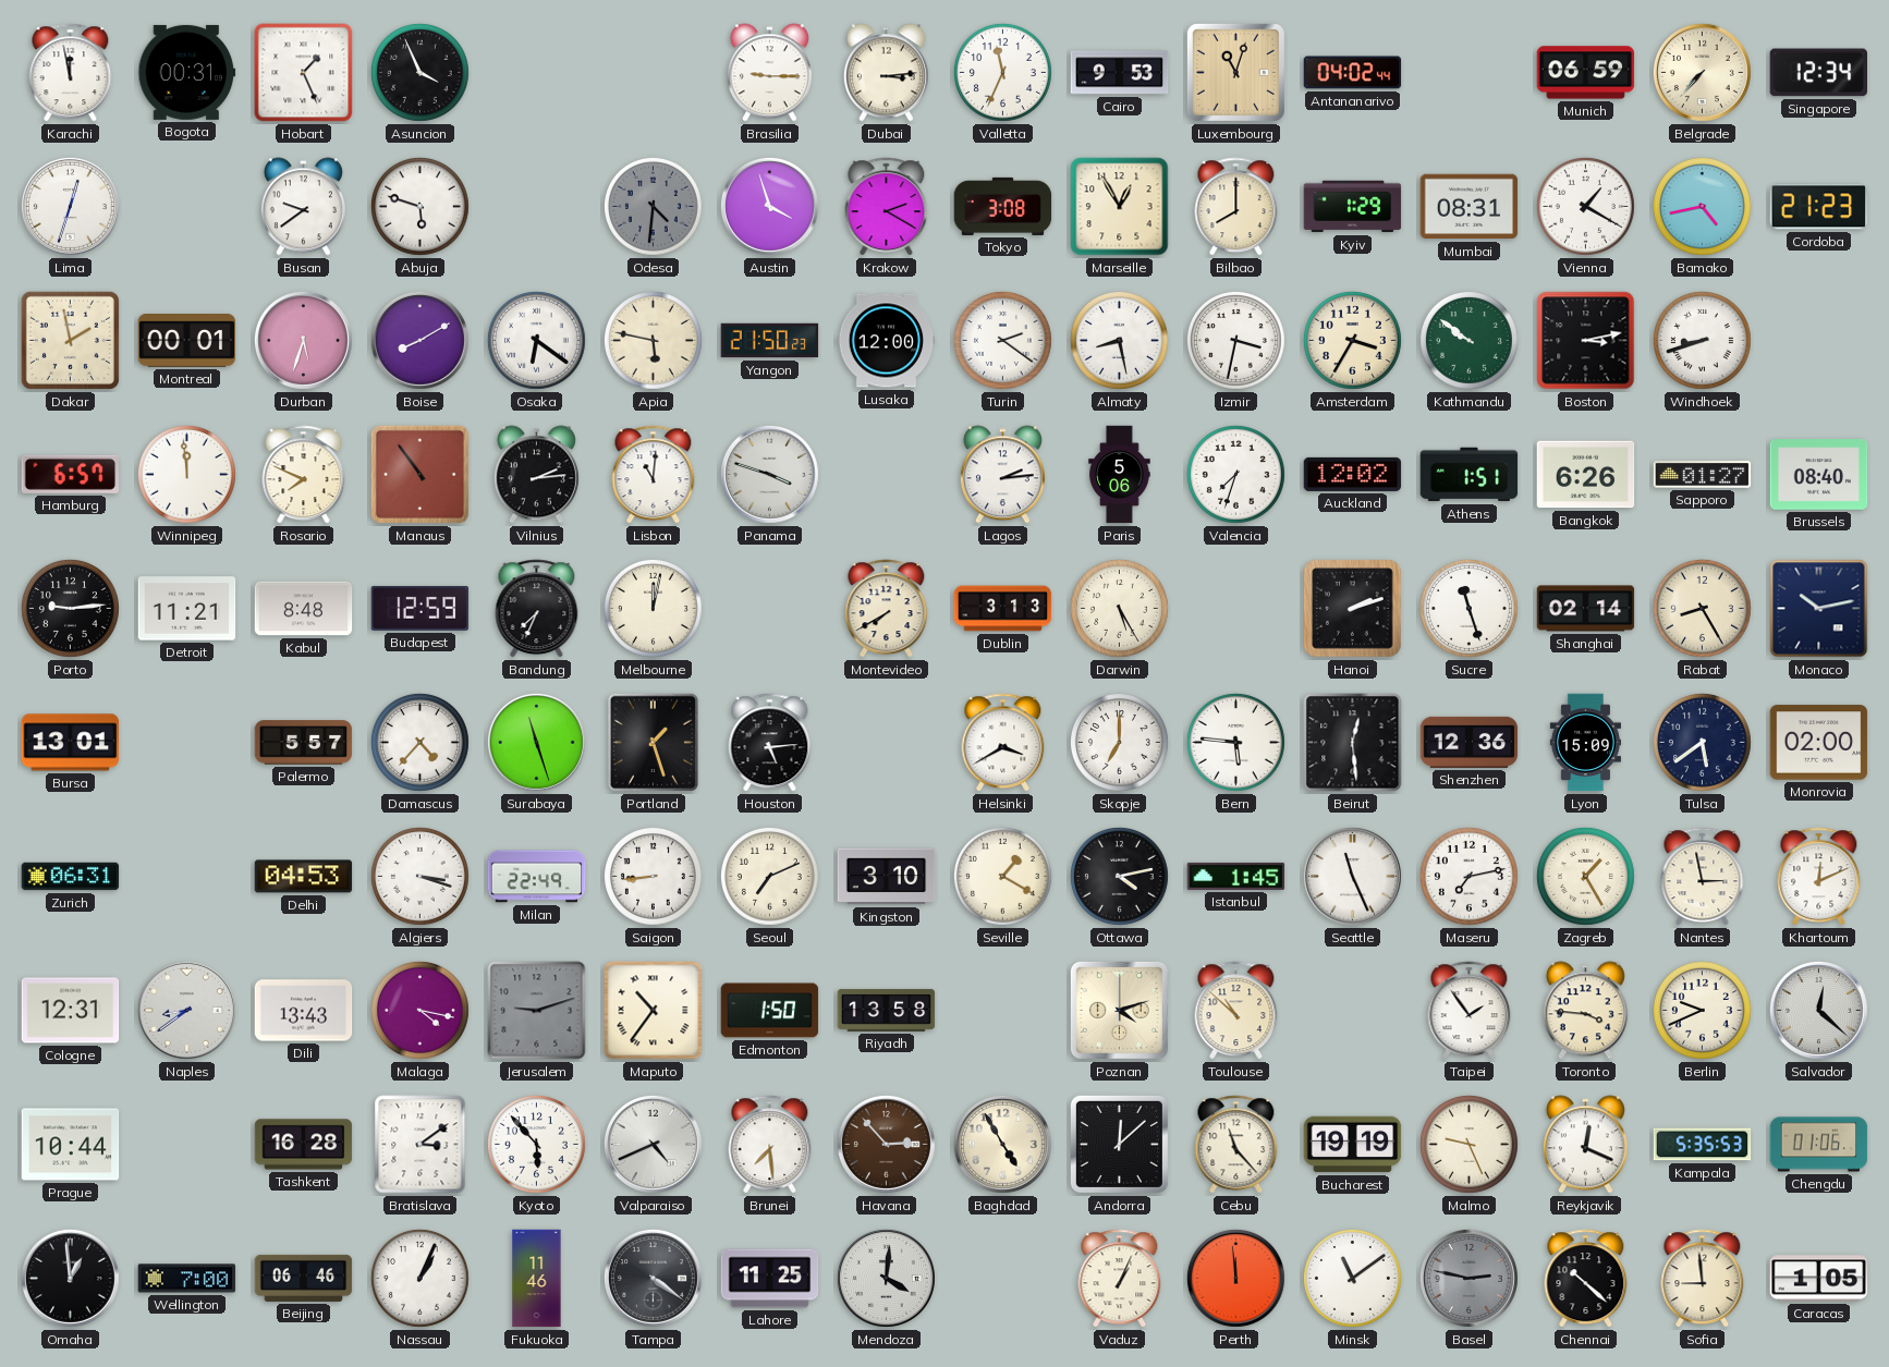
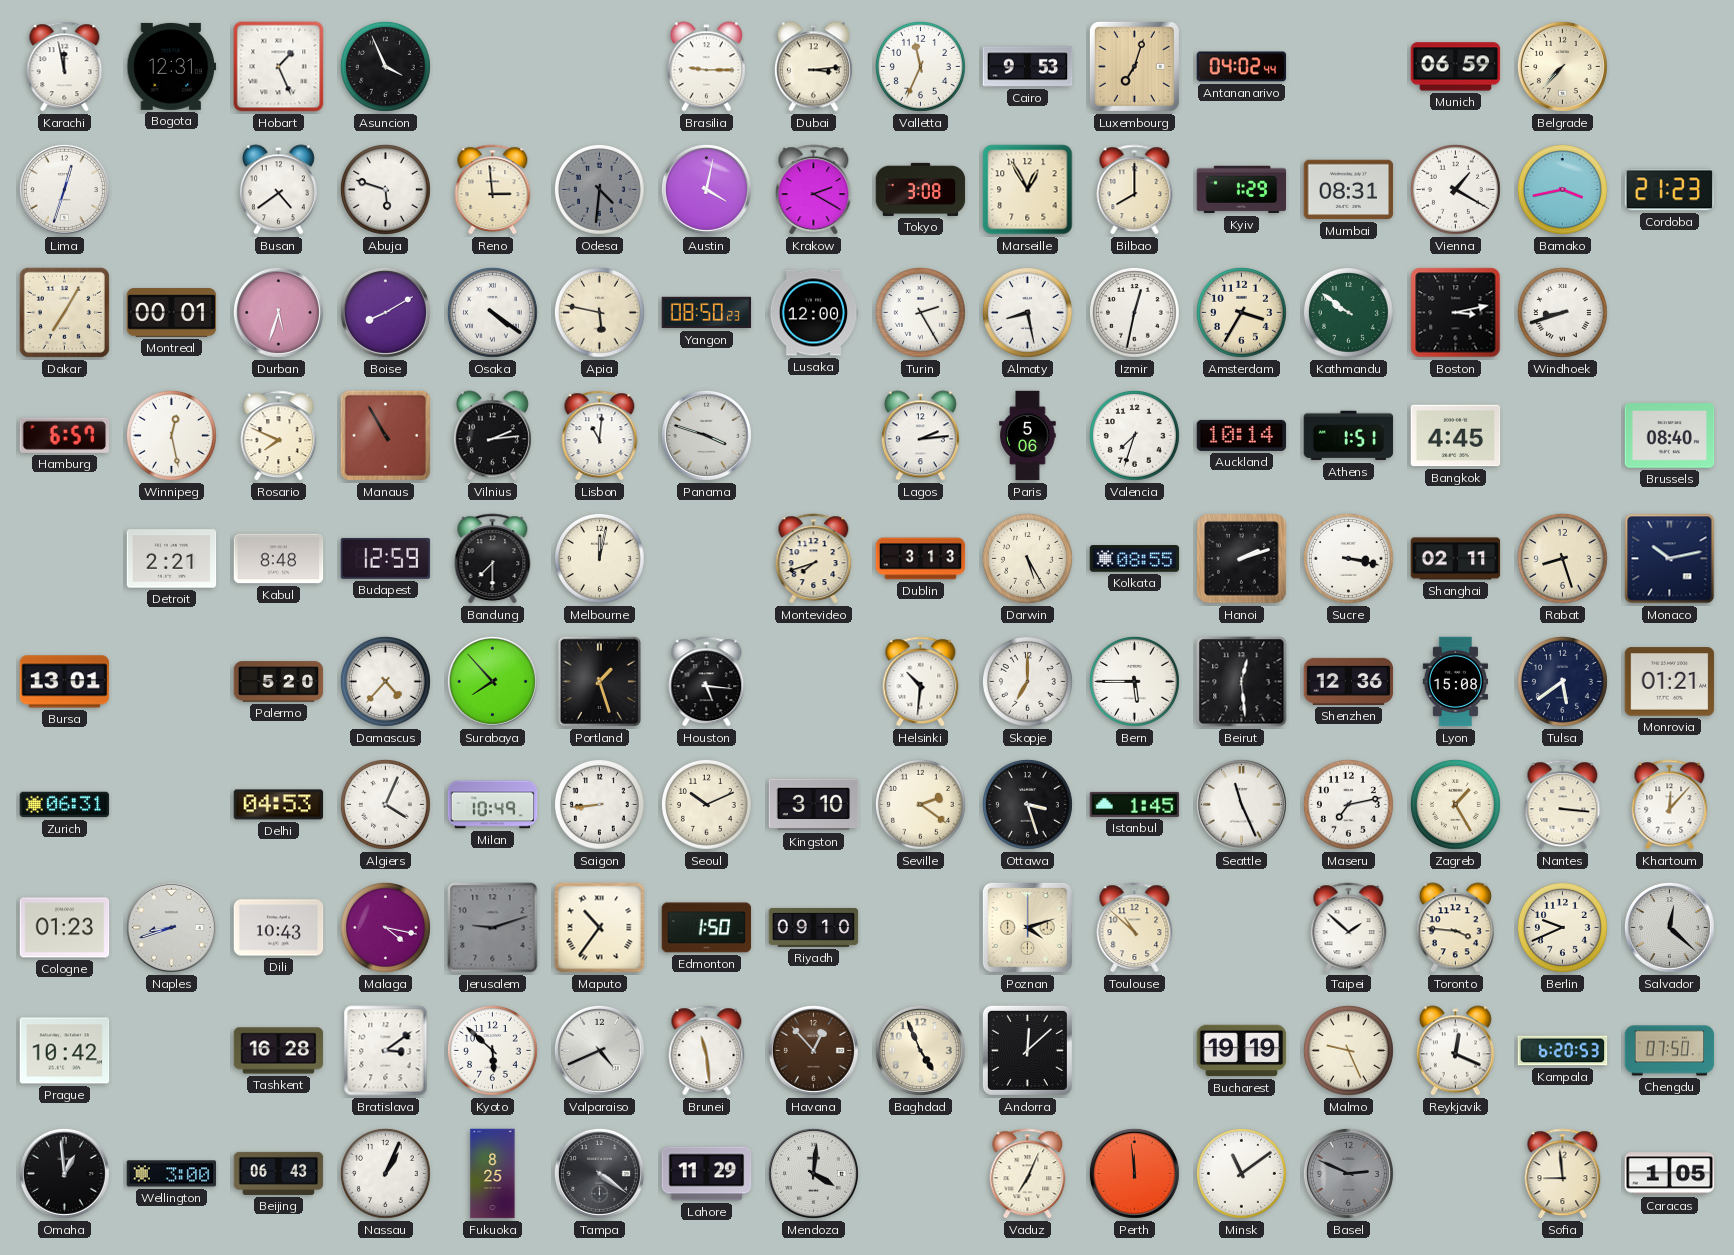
Bogota: 00:31 -> 12:31 (172, 66)
Luxembourg: 11:03 -> 7:03 (1134, 66)
Singapore: 12:34 -> none (1819, 73)
Busan: 9:39 -> 4:39 (278, 190)
Reno: none -> 2:59 (493, 190)
Austin: 3:57 -> 4:02 (706, 189)
Bamako: 4:43 -> 3:43 (1562, 189)
Dakar: 1:58 -> 7:05 (64, 312)
Osaka: 6:21 -> 4:21 (492, 312)
Yangon: 21:50 -> 08:50 (707, 313)
Turin: 2:21 -> 2:25 (920, 312)
Izmir: 3:32 -> 12:32 (1134, 312)
Winnipeg: 11:59 -> 12:28 (171, 435)
Manaus: 10:54 -> 10:55 (385, 435)
Auckland: 12:02 -> 10:14 (1242, 435)
Bangkok: 6:26 -> 4:45 (1456, 436)
Sapporo: 01:27 -> none (1703, 475)
Porto: 9:14 -> none (70, 608)
Detroit: 11:21 -> 2:21 (172, 559)
Bandung: 7:34 -> 7:30 (493, 559)
Montevideo: 7:40 -> 7:42 (814, 559)
Kolkata: none -> 08:55 (1135, 559)
Sucre: 11:27 -> 3:17 (1348, 558)
Shanghai: 02:14 -> 02:11 (1456, 559)
Rabat: 8:25 -> 8:27 (1562, 558)
Palermo: 5:57 -> 5:20 (279, 682)
Surabaya: 11:27 -> 7:53 (492, 681)
Houston: 5:14 -> 5:16 (707, 682)
Helsinki: 3:40 -> 10:31 (921, 682)
Bern: 5:46 -> 5:45 (1134, 681)
Lyon: 15:09 -> 15:08 (1455, 682)
Monrovia: 02:00 -> 01:21 (1670, 682)
Algiers: 3:18 -> 4:04 (385, 804)
Milan: 22:49 -> 10:49 (493, 805)
Seoul: 7:11 -> 10:11 (706, 804)
Seville: 1:20 -> 2:21 (920, 804)
Ottawa: 4:13 -> 3:27 (1027, 804)
Nantes: 2:58 -> 3:16 (1563, 805)
Khartoum: 12:11 -> 12:07 (1670, 805)
Cologne: 12:31 -> 01:23 (65, 928)
Naples: 8:39 -> 8:42 (171, 927)
Dili: 13:43 -> 10:43 (279, 928)
Riyadh: 13:58 -> 09:10 (814, 927)
Taipei: 1:54 -> 1:52 (1349, 928)
Prague: 10:44 -> 10:42 (65, 1051)
Kyoto: 5:53 -> 5:52 (492, 1050)
Brunei: 7:29 -> 11:29 (707, 1051)
Havana: 2:53 -> 12:53 (813, 1050)
Baghdad: 4:55 -> 4:56 (920, 1050)
Cebu: 11:23 -> none (1236, 1145)
Kampala: 5:35 -> 6:20 (1563, 1051)
Chengdu: 01:06 -> 07:50 (1670, 1051)
Wellington: 7:00 -> 3:00 (172, 1174)
Beijing: 06:46 -> 06:43 (279, 1173)
Fukuoka: 11:46 -> 8:25 (493, 1174)
Lahore: 11:25 -> 11:29 (707, 1174)
Vaduz: 1:04 -> 7:04 (1028, 1174)
Basel: 2:47 -> 2:49 (1348, 1173)
Chennai: 10:22 -> none (1586, 1279)
